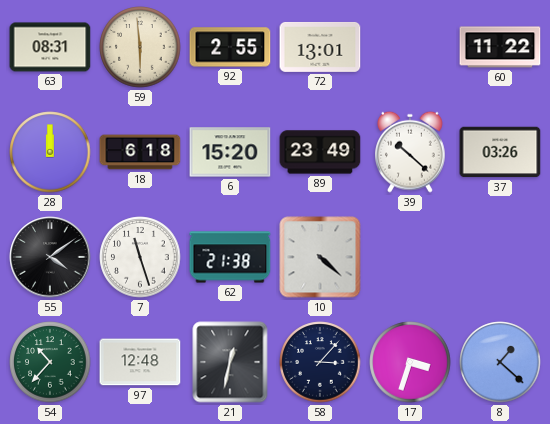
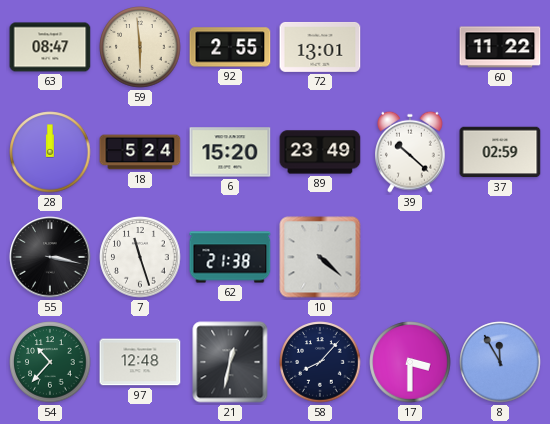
63: 08:31 -> 08:47 (50, 47)
18: 6:18 -> 5:24 (140, 152)
37: 03:26 -> 02:59 (500, 152)
55: 4:09 -> 3:17 (50, 257)
58: 3:07 -> 8:07 (320, 362)
17: 3:33 -> 3:30 (410, 362)
8: 1:22 -> 11:55 (500, 362)
